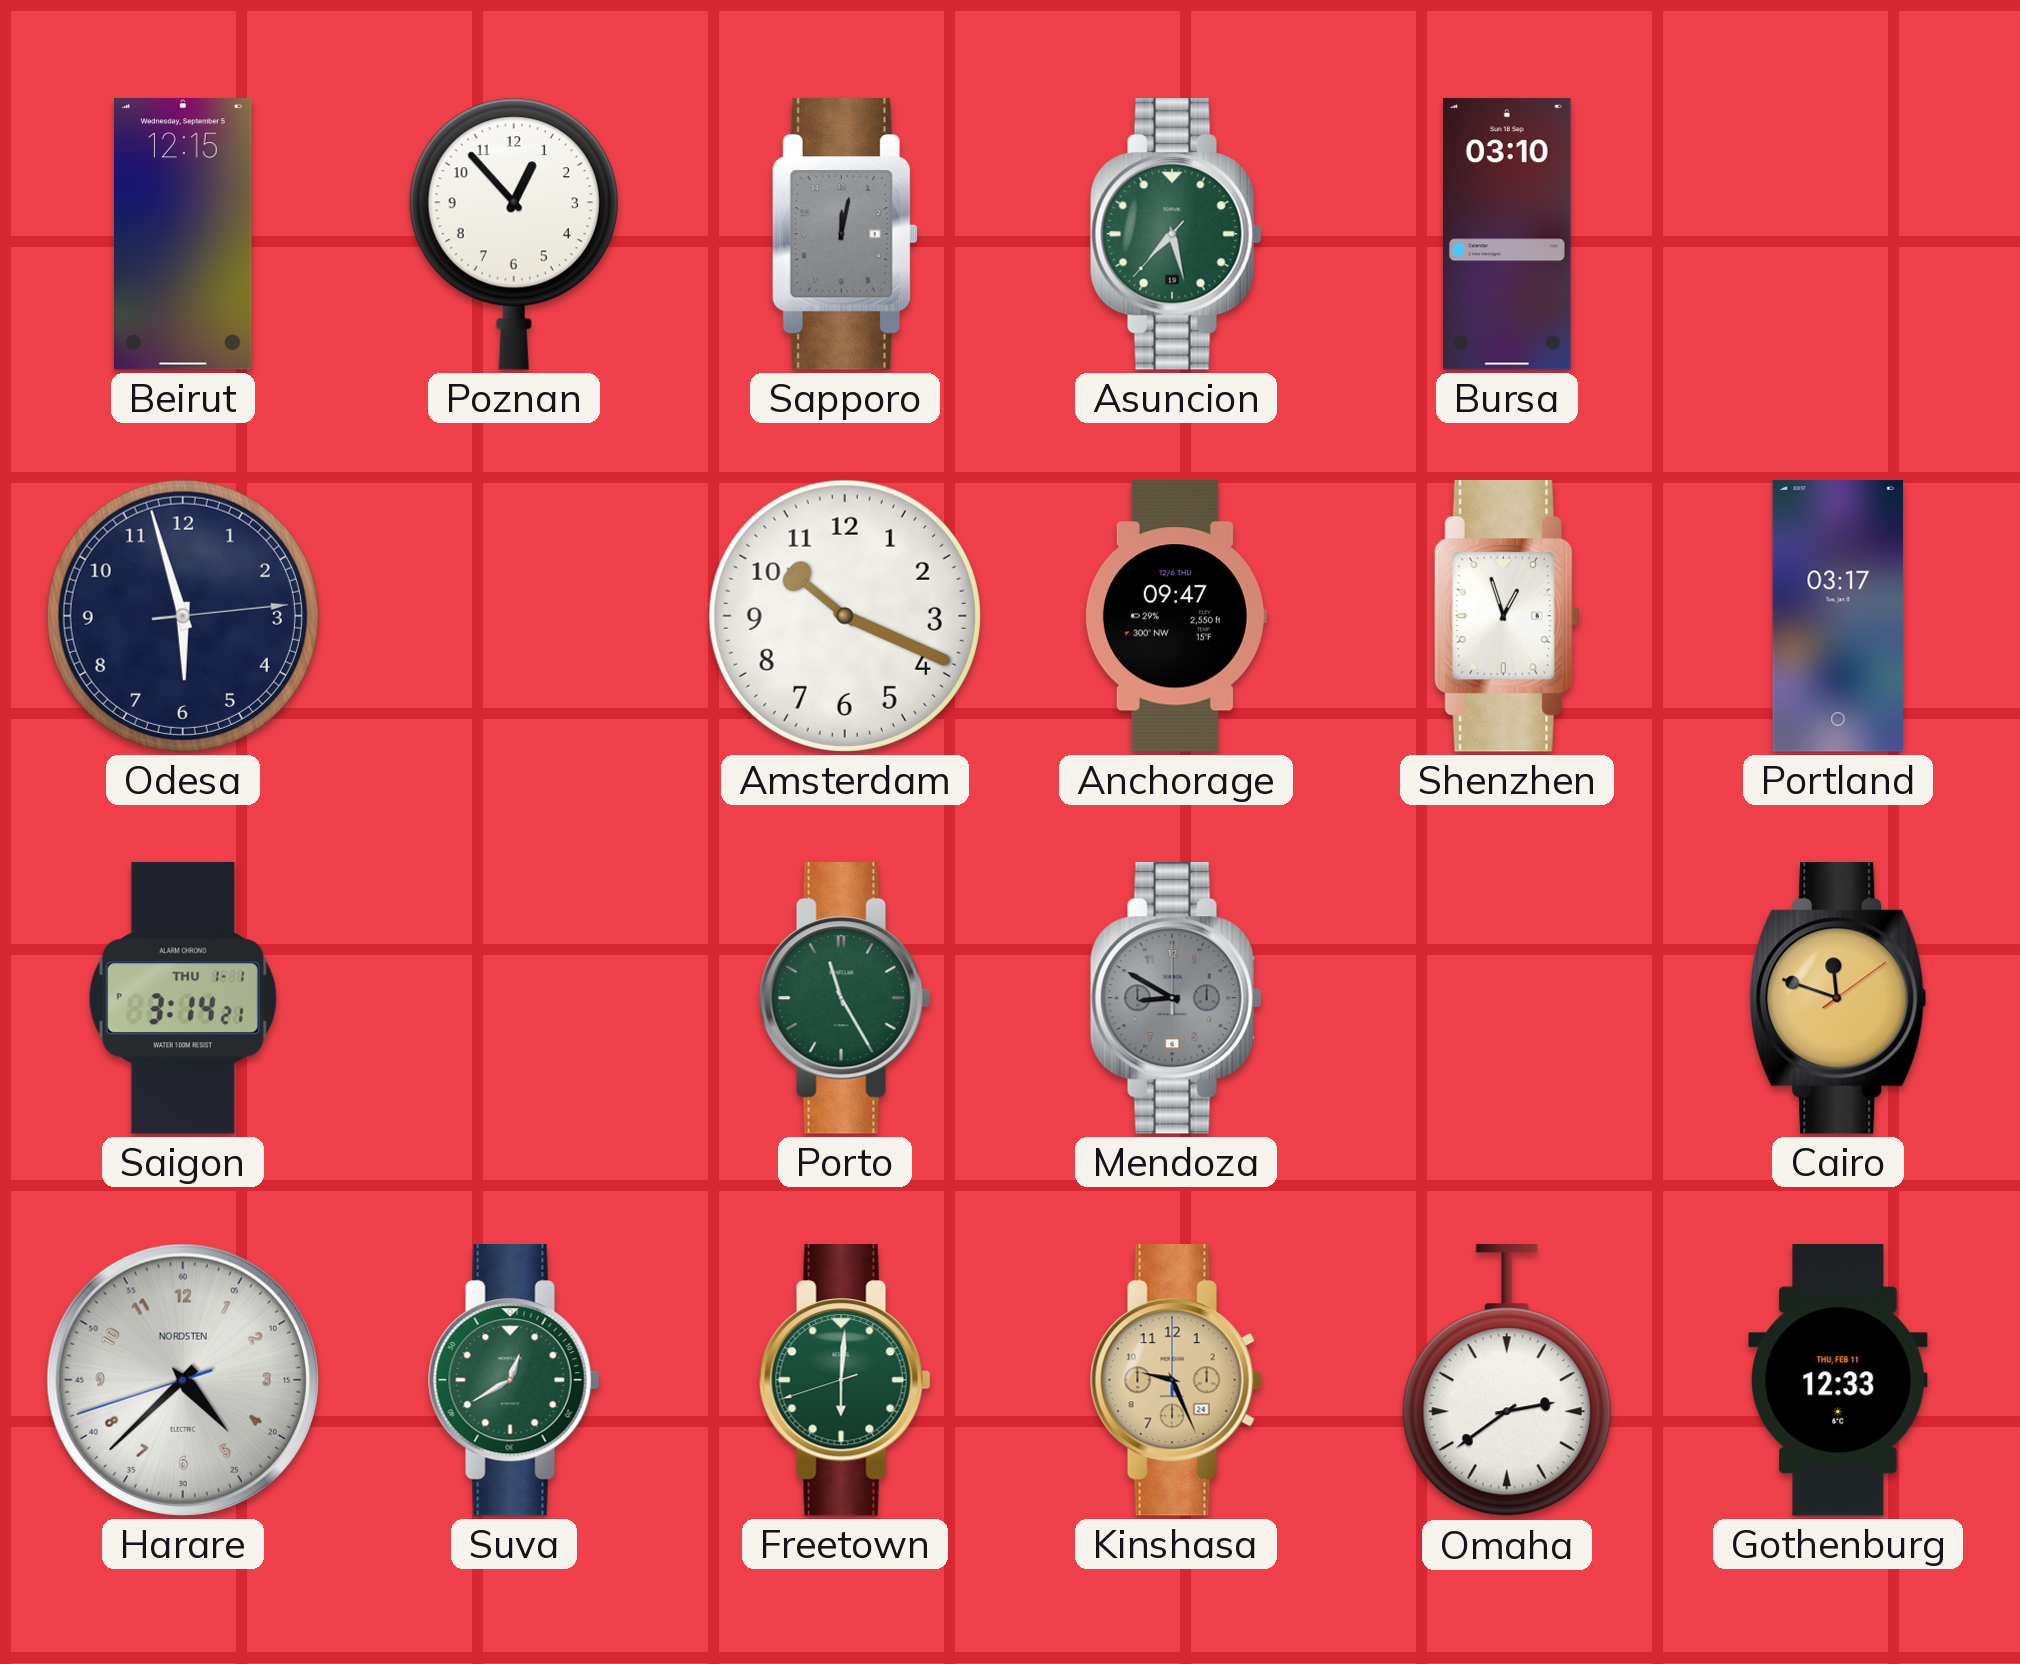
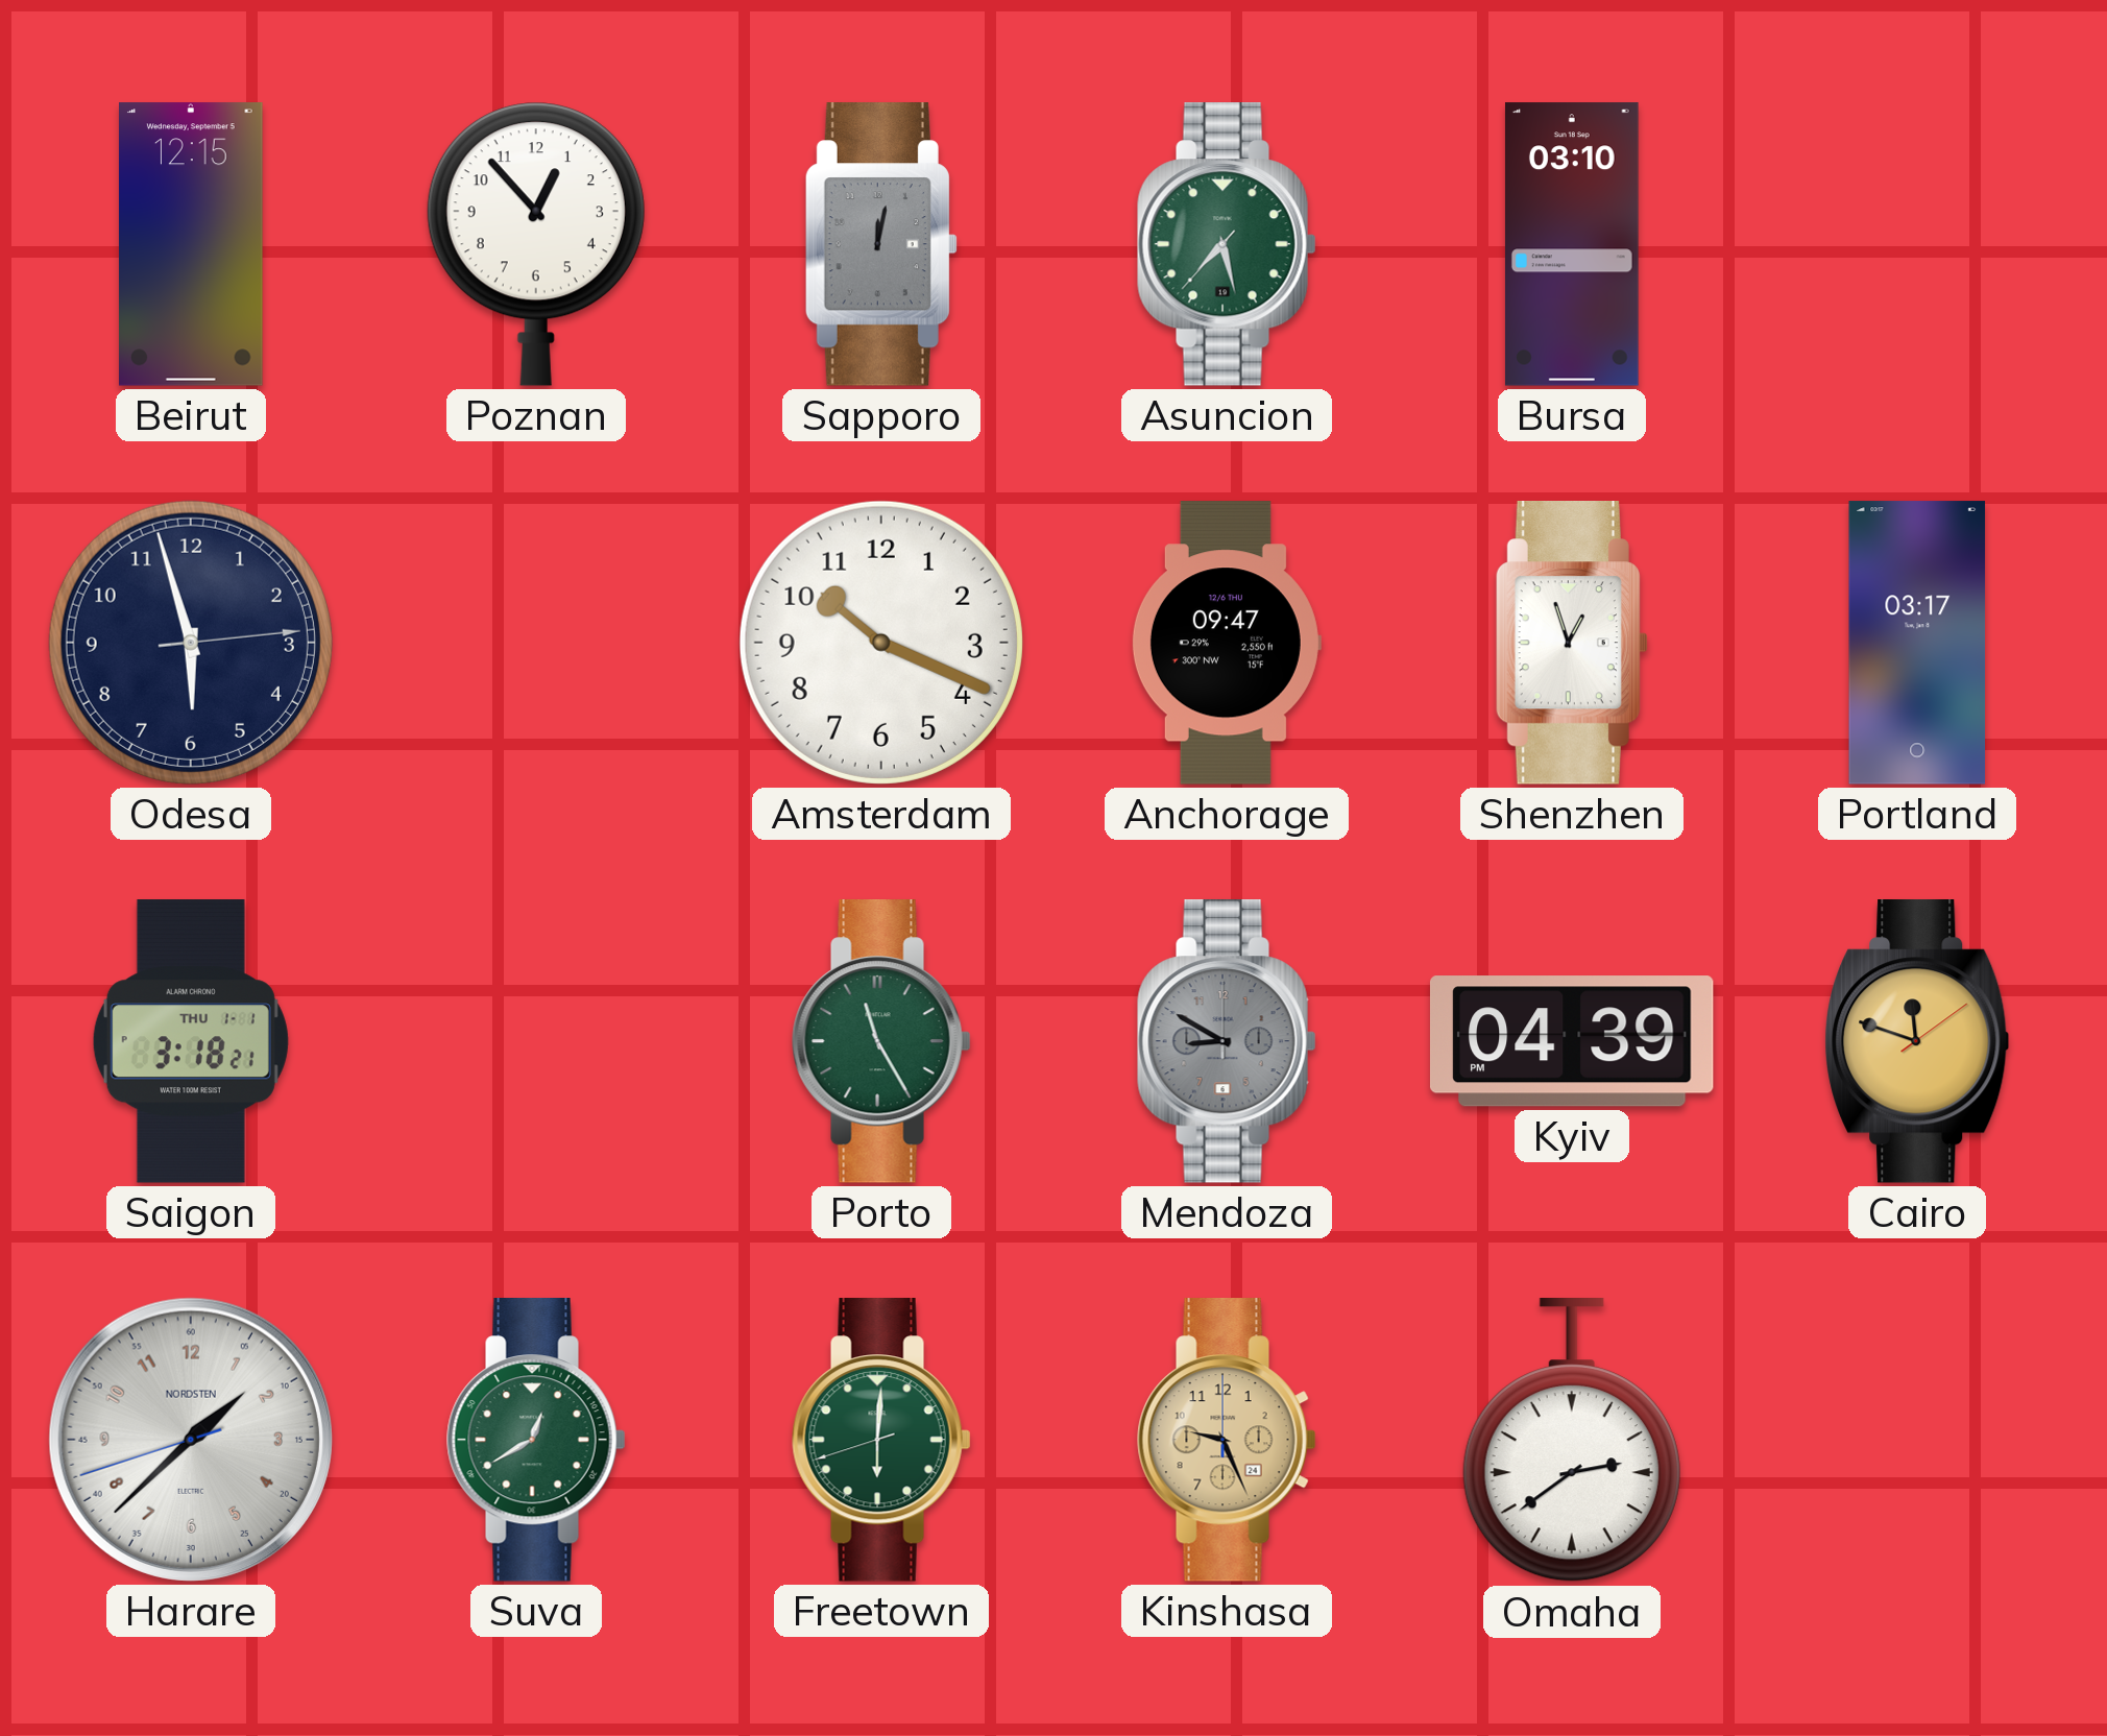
Saigon: 3:14 -> 3:18 (191, 1041)
Kyiv: none -> 04:39 (1572, 1041)
Harare: 4:37 -> 1:37 (191, 1440)
Gothenburg: 12:33 -> none (1838, 1380)
